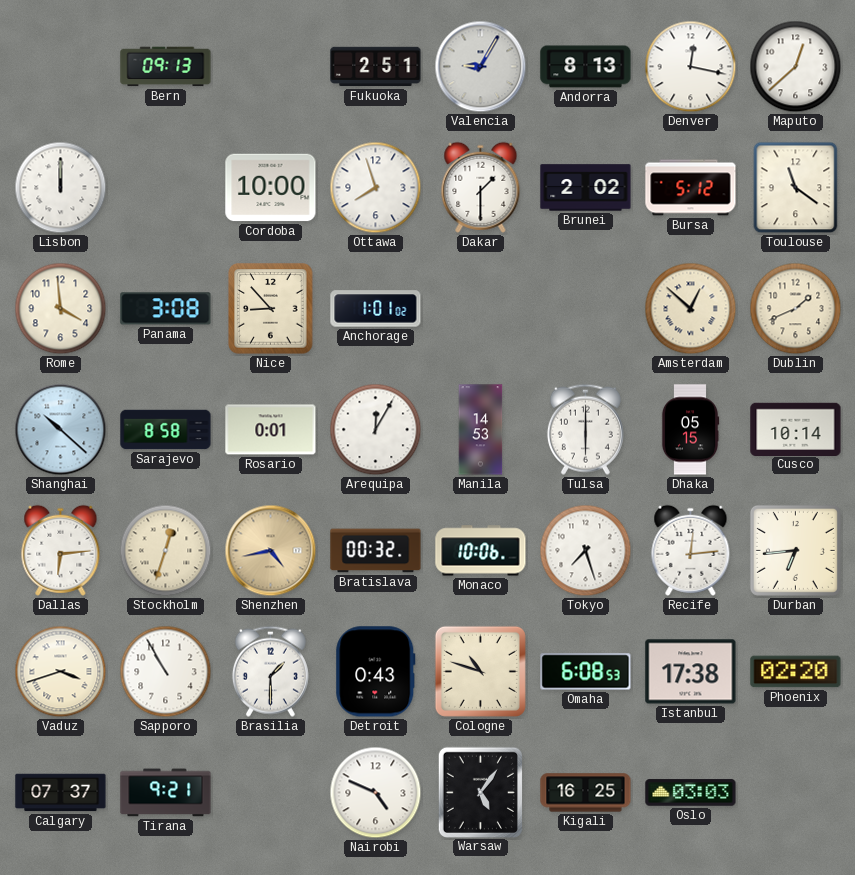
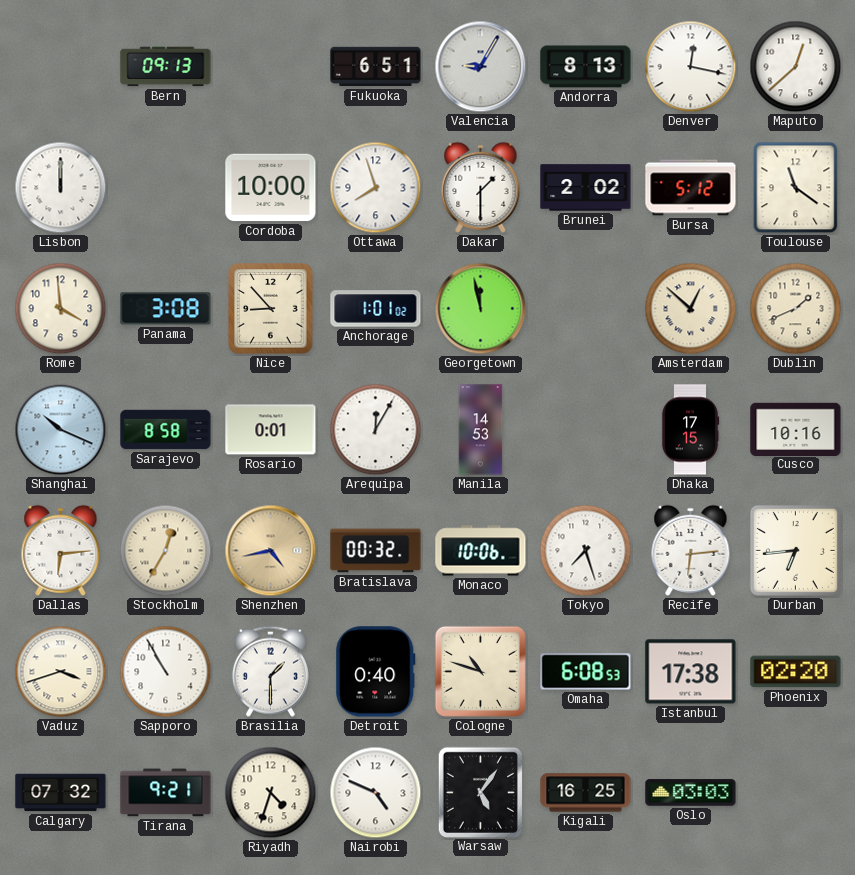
Fukuoka: 2:51 -> 6:51 (376, 67)
Georgetown: none -> 11:58 (481, 309)
Shanghai: 10:22 -> 10:19 (61, 430)
Tulsa: 6:00 -> none (585, 429)
Dhaka: 05:15 -> 17:15 (690, 430)
Cusco: 10:14 -> 10:16 (796, 429)
Stockholm: 12:33 -> 12:35 (166, 551)
Recife: 12:14 -> 6:14 (691, 550)
Detroit: 0:43 -> 0:40 (376, 672)
Calgary: 07:37 -> 07:32 (61, 793)
Riyadh: none -> 4:33 (271, 793)
